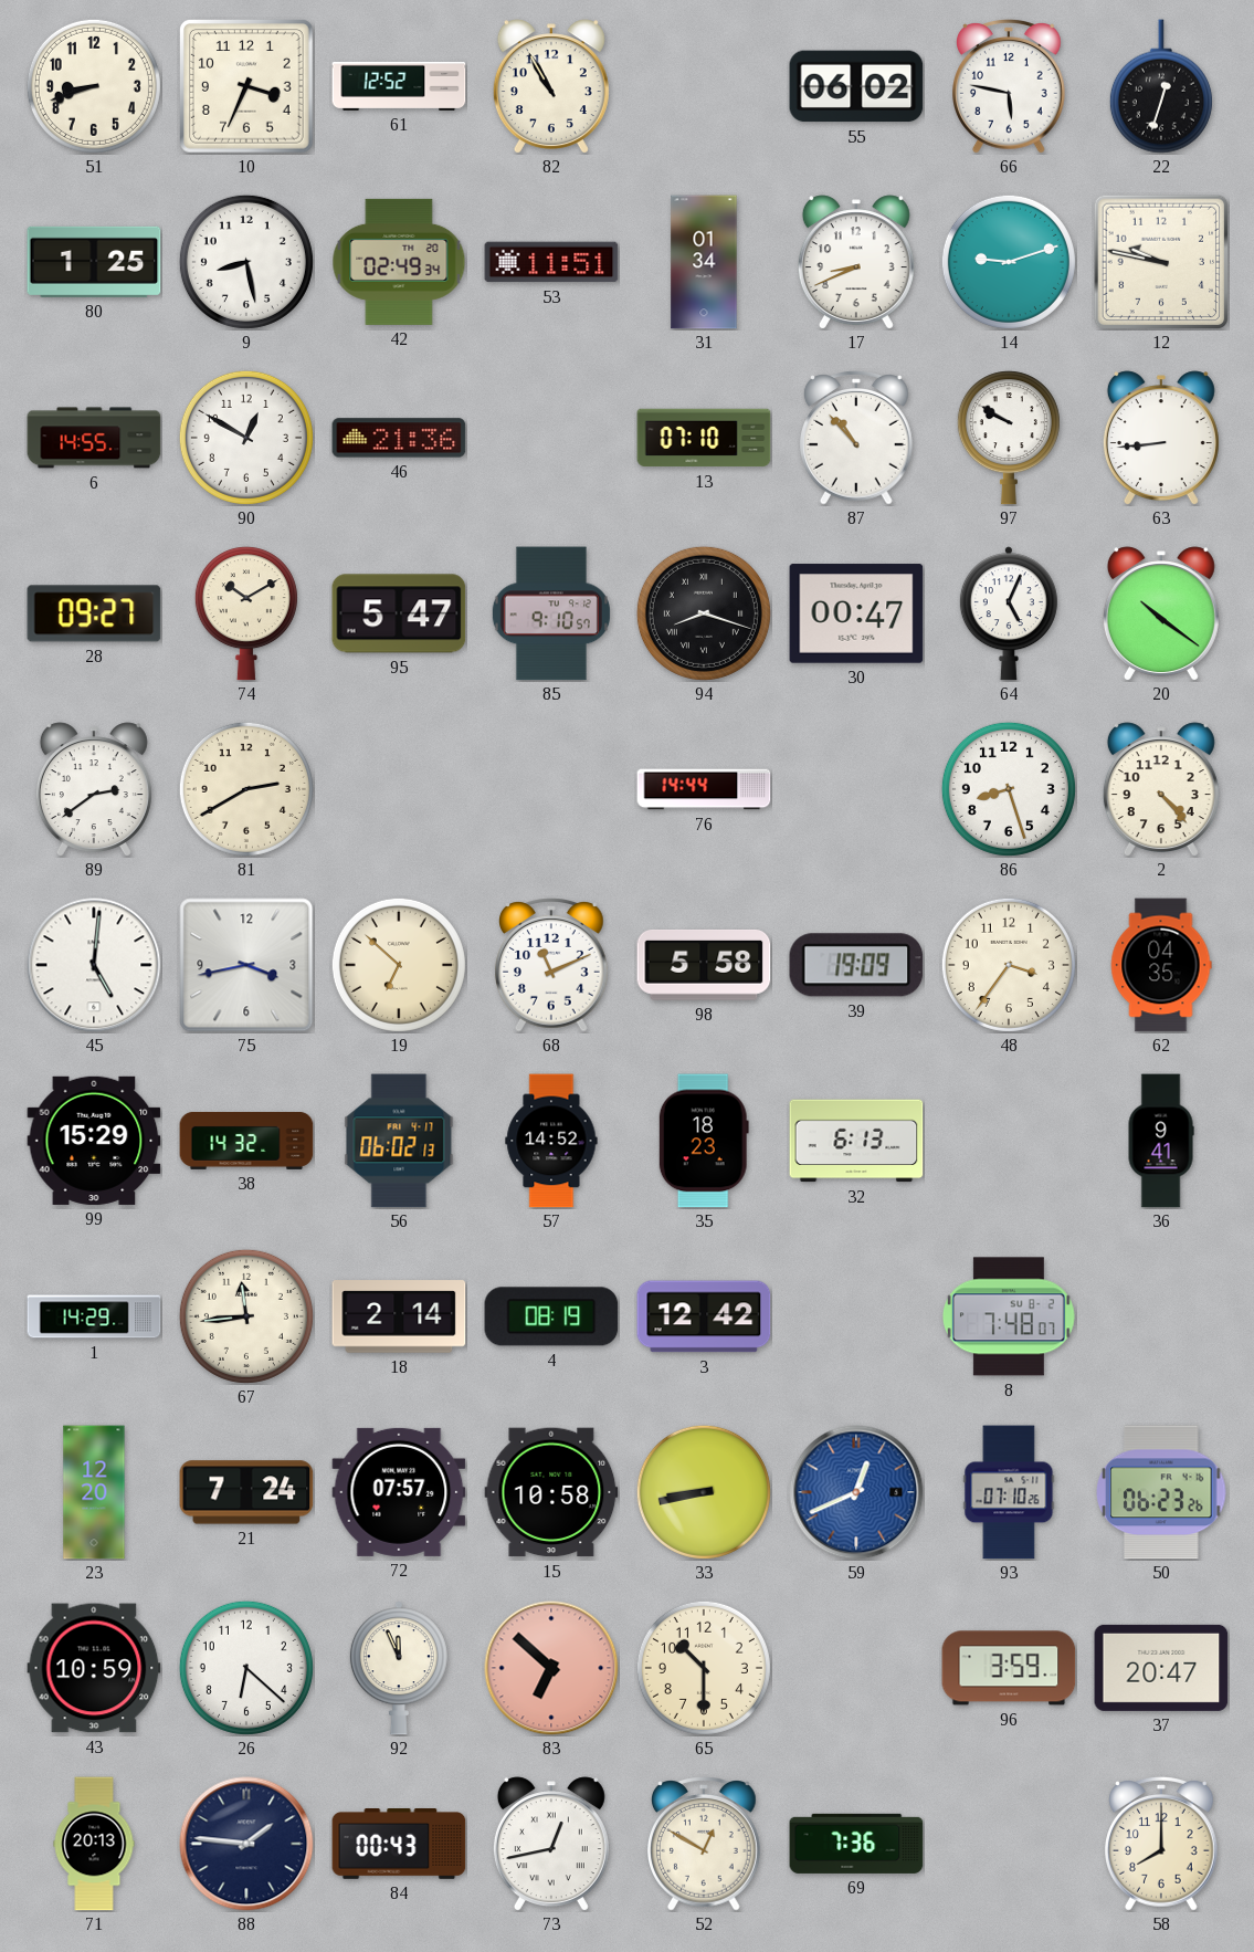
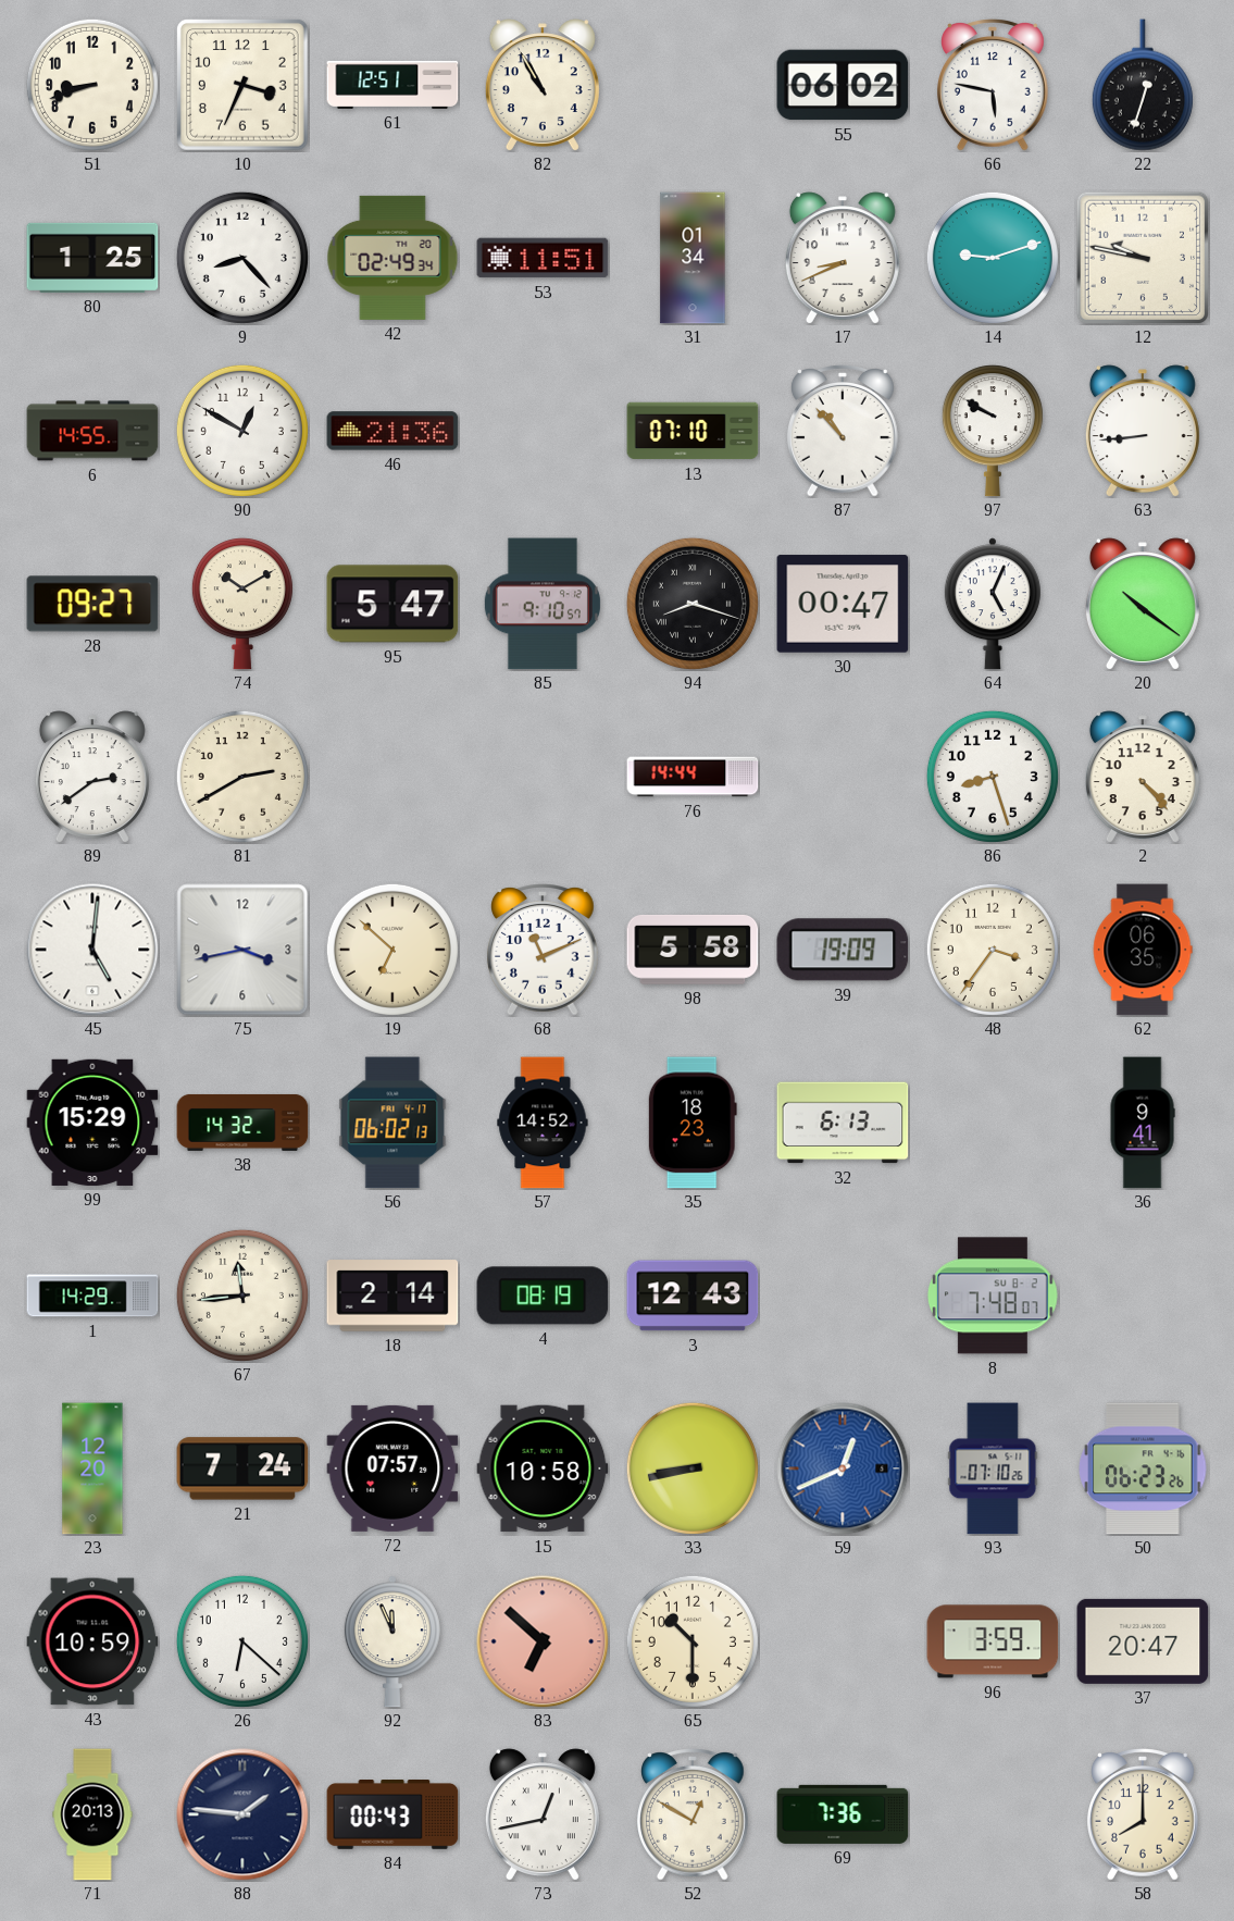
61: 12:52 -> 12:51 (392, 85)
9: 8:28 -> 8:23 (242, 258)
62: 04:35 -> 06:35 (1143, 950)
3: 12:42 -> 12:43 (693, 1296)
